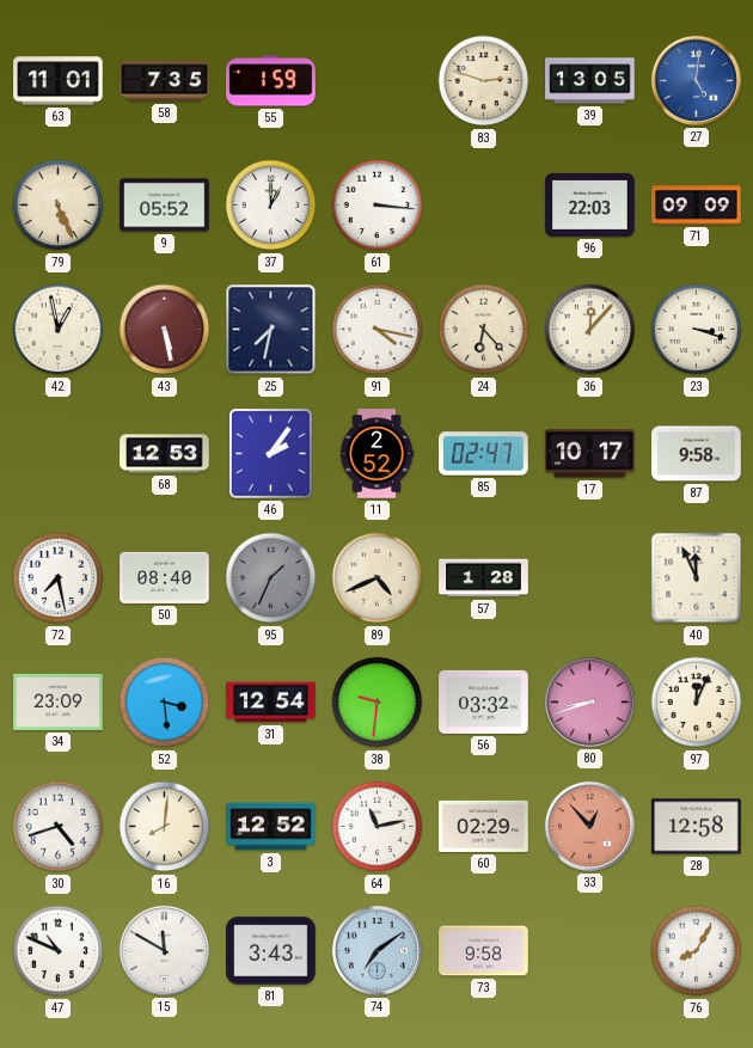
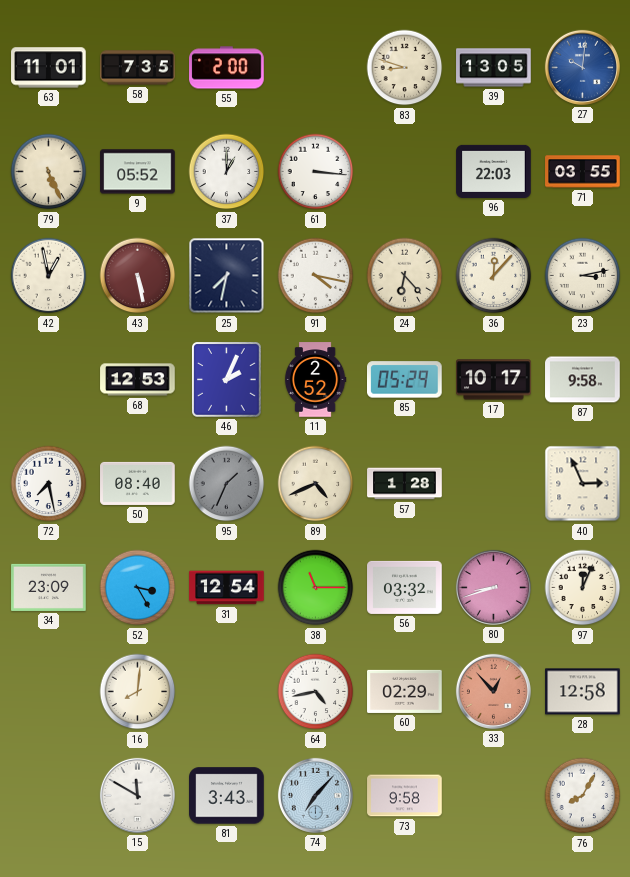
55: 1:59 -> 2:00 (227, 68)
83: 2:48 -> 8:48 (405, 68)
27: 5:01 -> 10:01 (582, 67)
71: 09:09 -> 03:55 (583, 172)
23: 3:18 -> 3:13 (583, 276)
46: 2:06 -> 2:04 (227, 380)
85: 02:47 -> 05:29 (405, 380)
40: 11:56 -> 2:56 (583, 484)
52: 3:29 -> 3:25 (138, 588)
38: 9:31 -> 11:15 (316, 588)
30: 4:42 -> none (59, 827)
3: 12:52 -> none (271, 827)
64: 11:13 -> 4:43 (316, 692)
47: 10:49 -> none (59, 951)
74: 7:09 -> 7:07 (315, 795)
